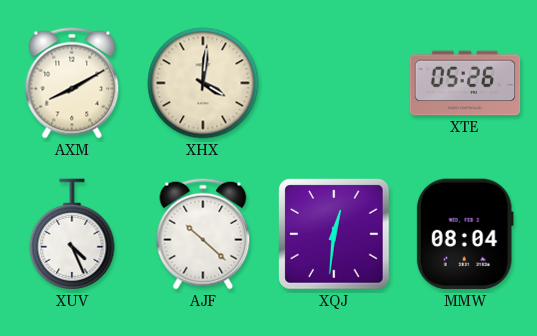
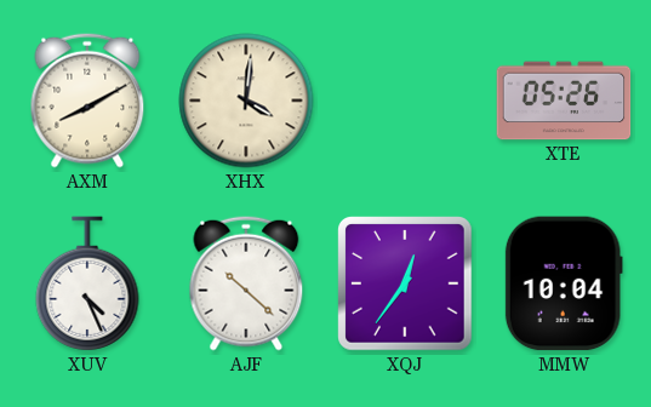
XQJ: 12:31 -> 12:36 (405, 283)
MMW: 08:04 -> 10:04 (564, 283)
